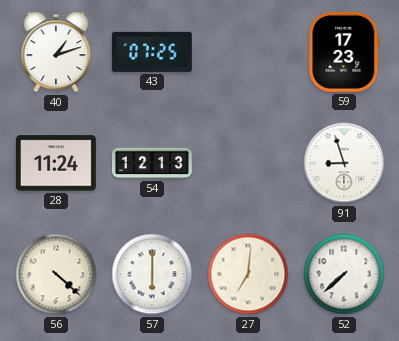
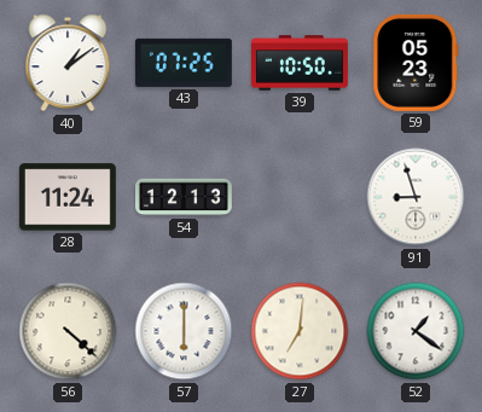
40: 1:12 -> 1:09 (68, 63)
39: none -> 10:50 (300, 63)
59: 17:23 -> 05:23 (416, 63)
52: 7:38 -> 1:21 (416, 331)
